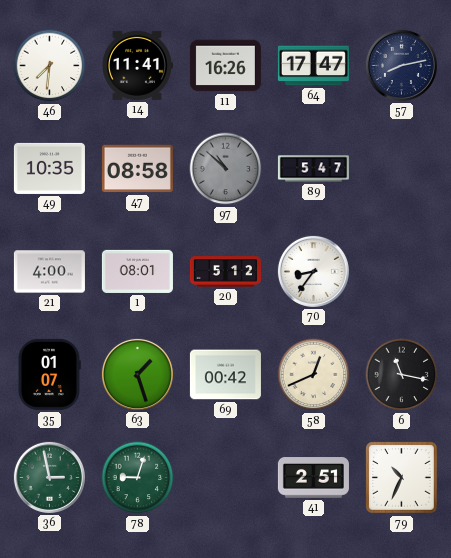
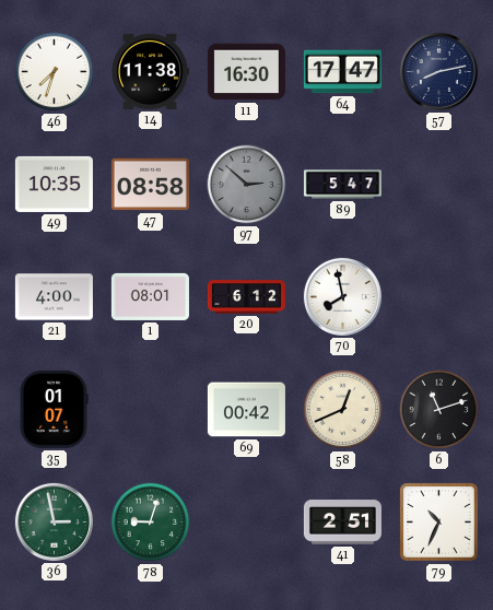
46: 7:31 -> 7:33 (55, 72)
14: 11:41 -> 11:38 (151, 71)
11: 16:26 -> 16:30 (246, 72)
97: 10:52 -> 2:52 (247, 185)
20: 5:12 -> 6:12 (246, 297)
70: 8:36 -> 7:58 (342, 296)
63: 1:27 -> none (137, 374)
6: 11:17 -> 11:12 (439, 410)
